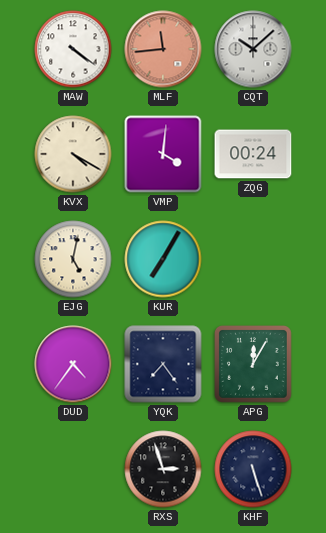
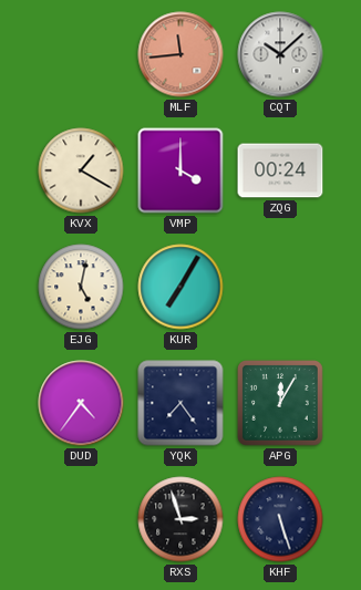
MAW: 4:21 -> none (73, 49)
KVX: 4:20 -> 1:20 (81, 170)
VMP: 4:01 -> 4:00 (180, 170)
